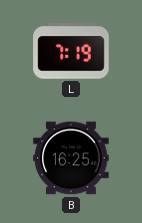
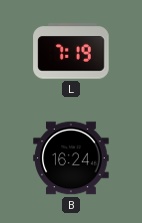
B: 16:25 -> 16:24 (71, 158)
